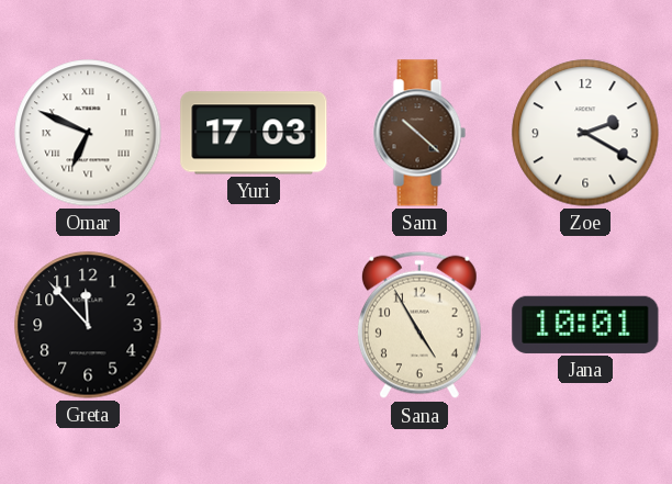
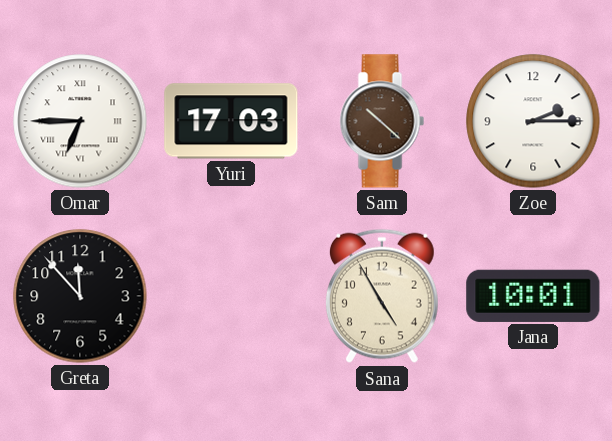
Omar: 6:49 -> 6:45 (80, 121)
Zoe: 2:20 -> 2:15 (533, 121)
